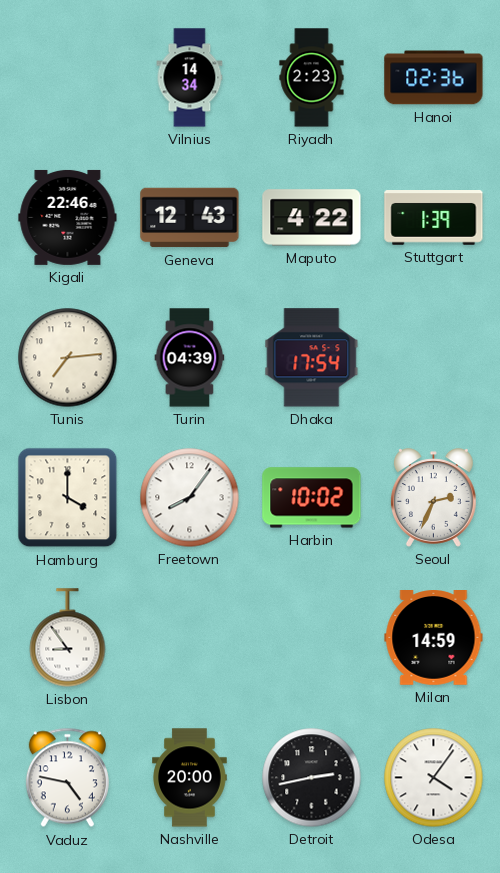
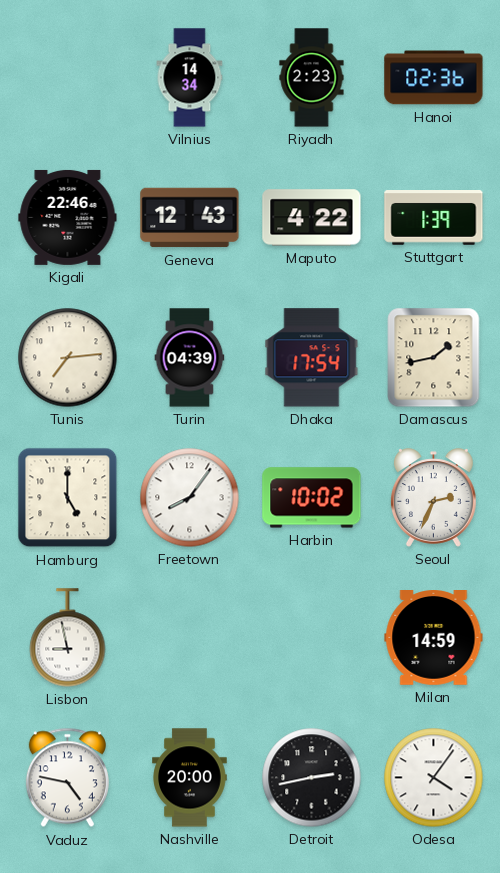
Damascus: none -> 1:43 (434, 358)
Hamburg: 4:00 -> 5:00 (68, 498)
Lisbon: 8:54 -> 8:58 (68, 638)
